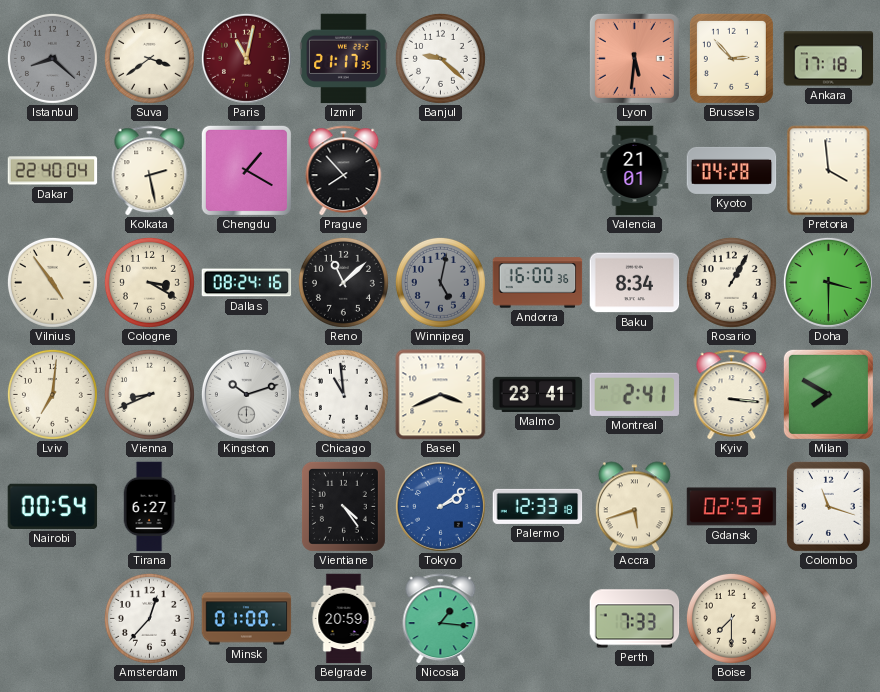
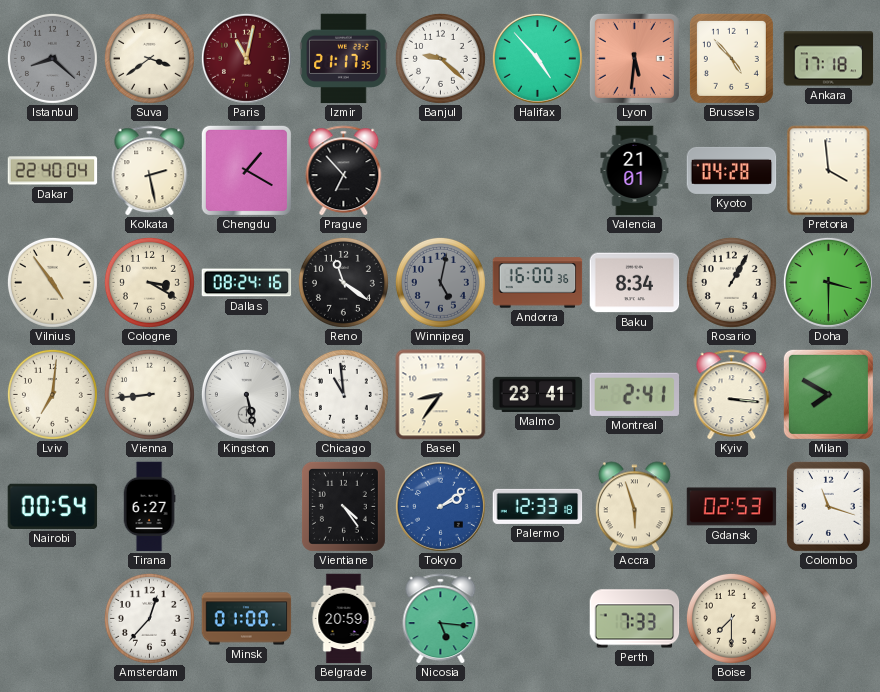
Halifax: none -> 4:53 (537, 58)
Brussels: 2:53 -> 4:53 (731, 58)
Prague: 7:53 -> 6:53 (344, 171)
Reno: 11:08 -> 11:21 (343, 282)
Vienna: 8:41 -> 8:44 (149, 394)
Kingston: 10:12 -> 5:28 (246, 394)
Basel: 3:41 -> 8:36 (441, 395)
Accra: 5:42 -> 5:57 (634, 507)
Nicosia: 1:16 -> 5:16 (441, 619)
